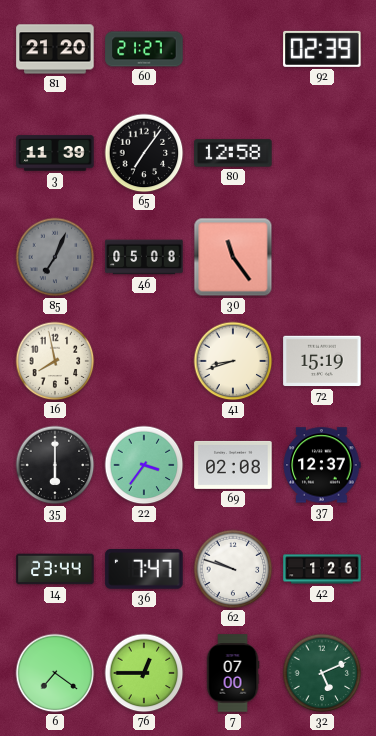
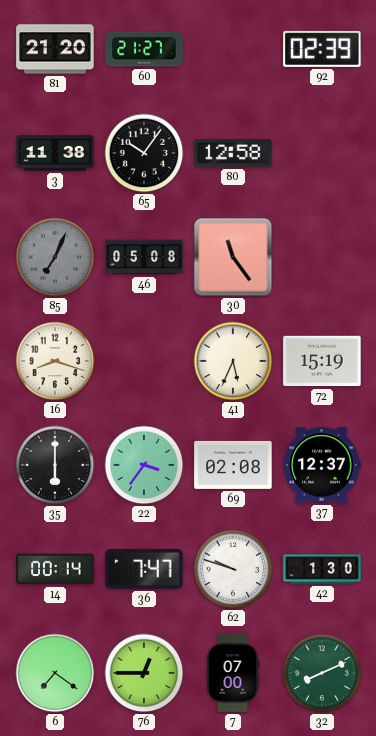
3: 11:39 -> 11:38 (55, 153)
65: 7:06 -> 10:06 (144, 153)
16: 7:58 -> 8:18 (55, 361)
41: 8:42 -> 5:34 (233, 361)
14: 23:44 -> 00:14 (55, 569)
42: 1:26 -> 1:30 (322, 569)
32: 5:11 -> 8:11 (322, 673)
